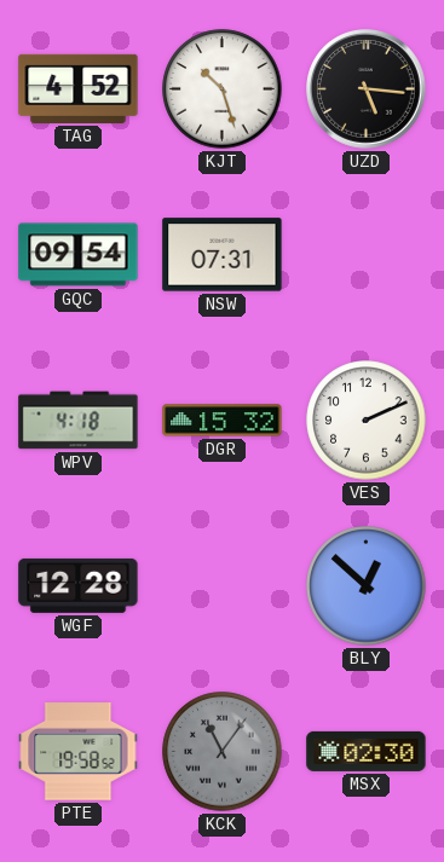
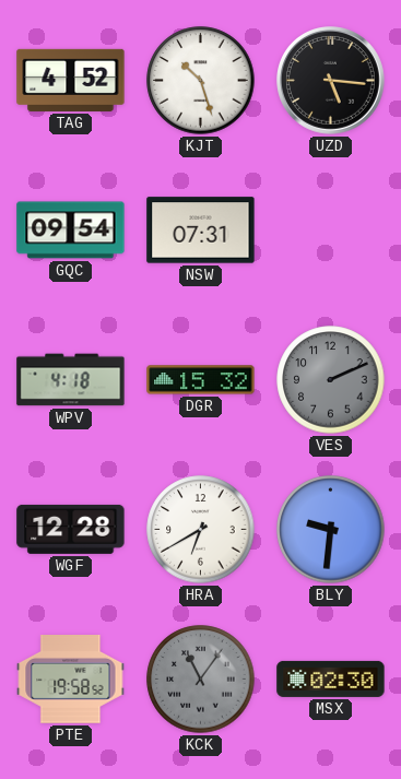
VES dial: white -> grey (331, 380)
HRA: none -> 6:40 (201, 530)
BLY: 12:52 -> 9:31 (331, 530)
